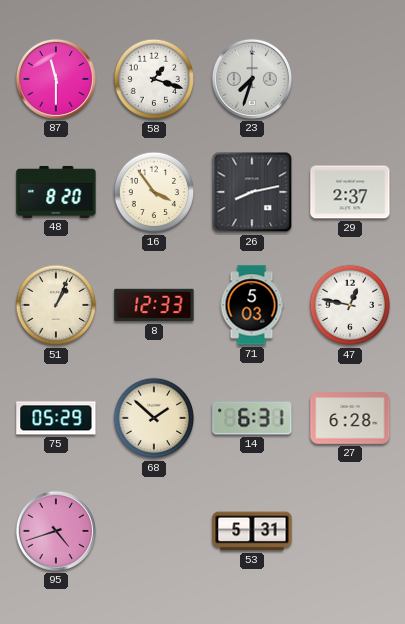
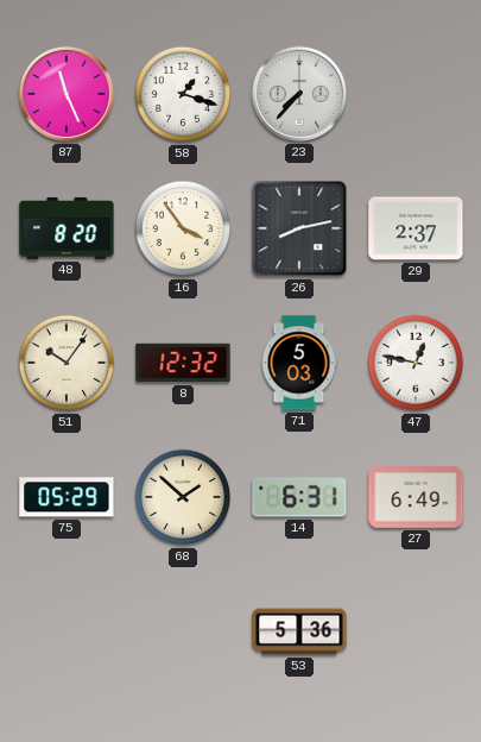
87: 11:30 -> 11:26 (67, 94)
23: 7:33 -> 7:37 (299, 94)
51: 1:04 -> 10:06 (67, 363)
8: 12:33 -> 12:32 (183, 363)
27: 6:28 -> 6:49 (416, 497)
95: 4:42 -> none (56, 531)
53: 5:31 -> 5:36 (299, 631)
